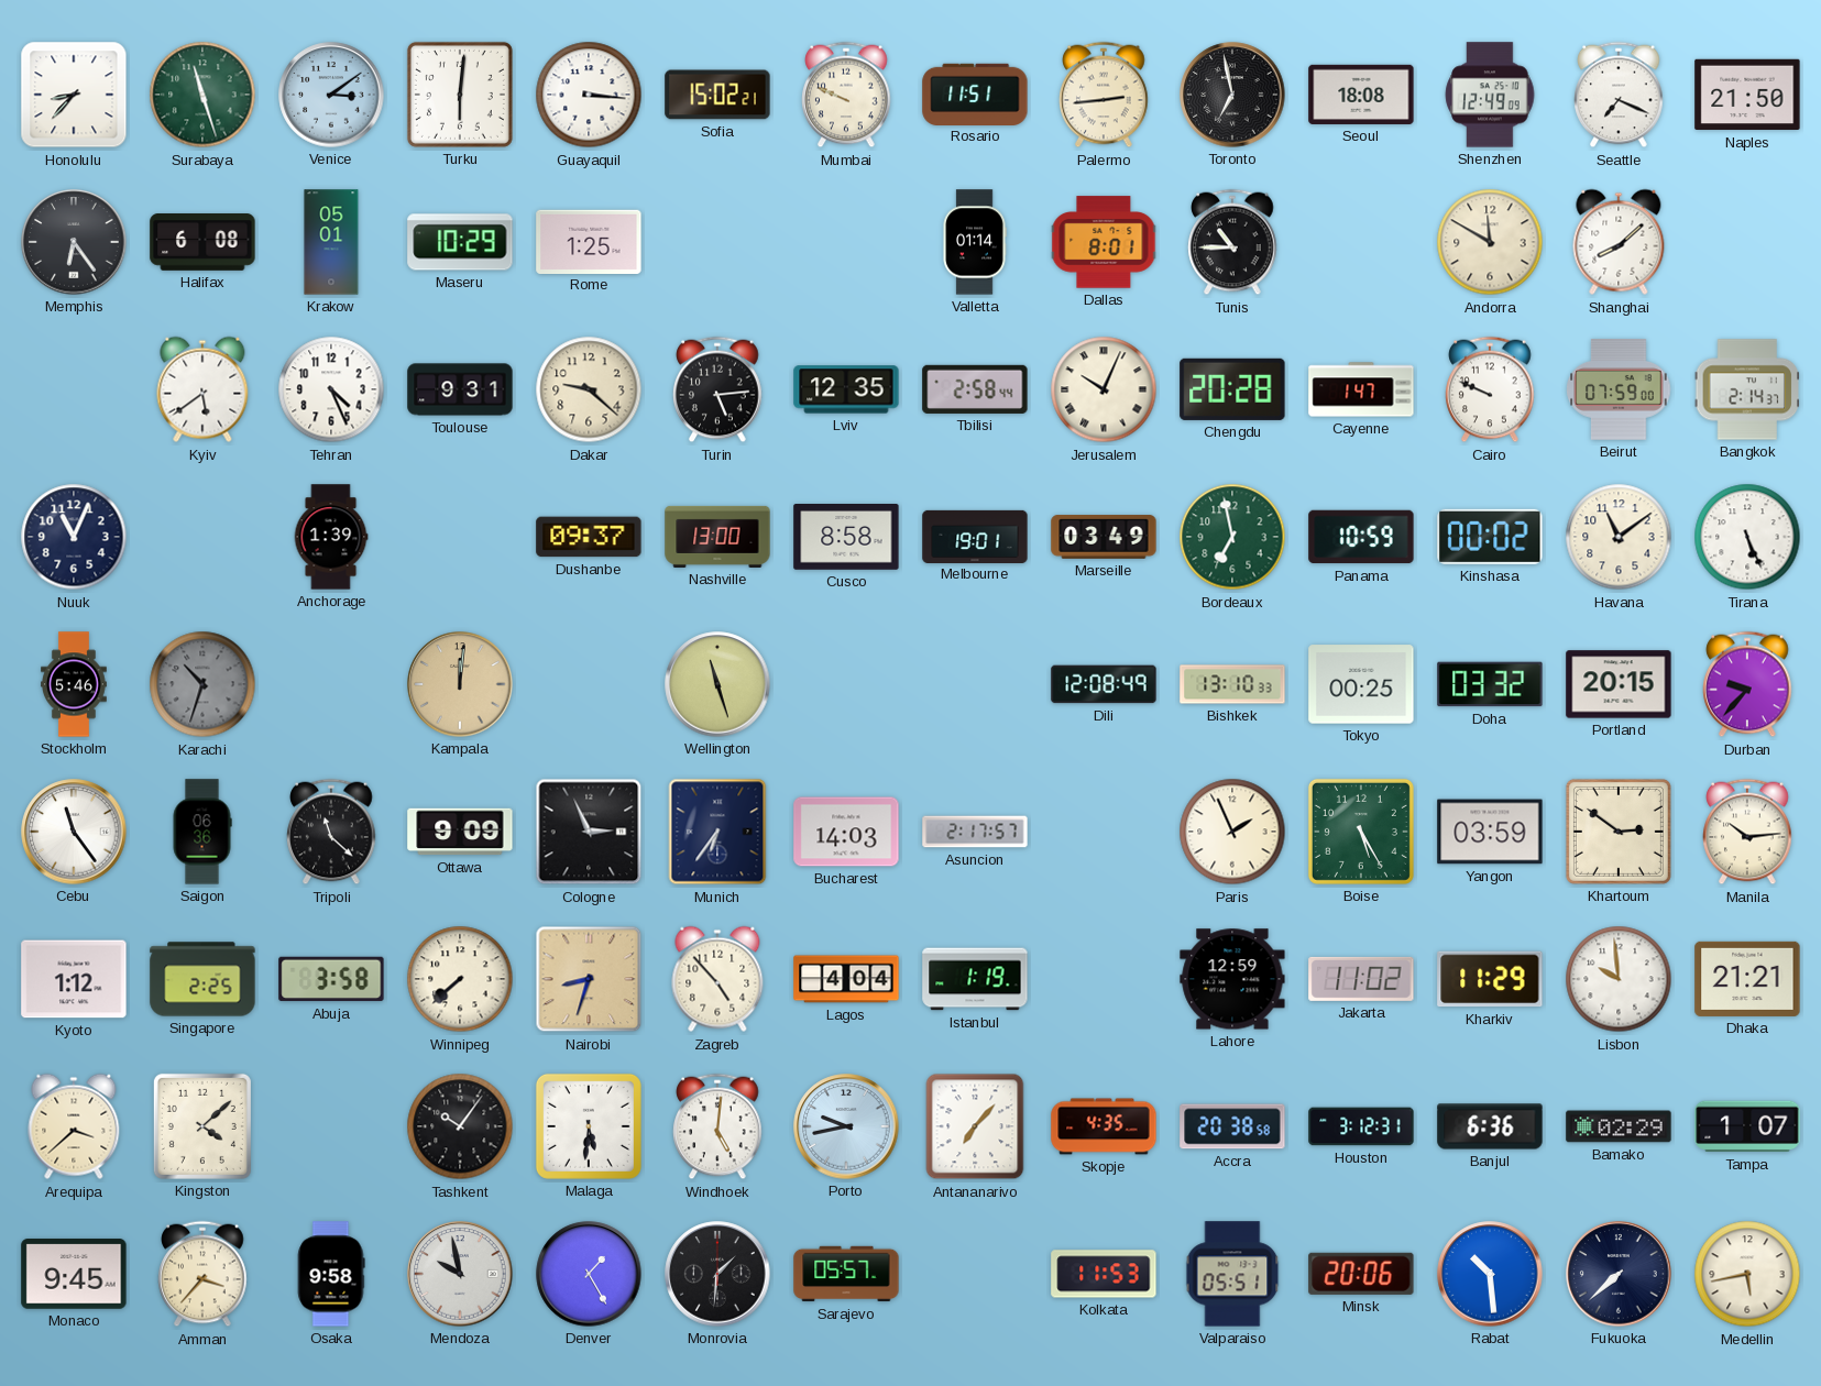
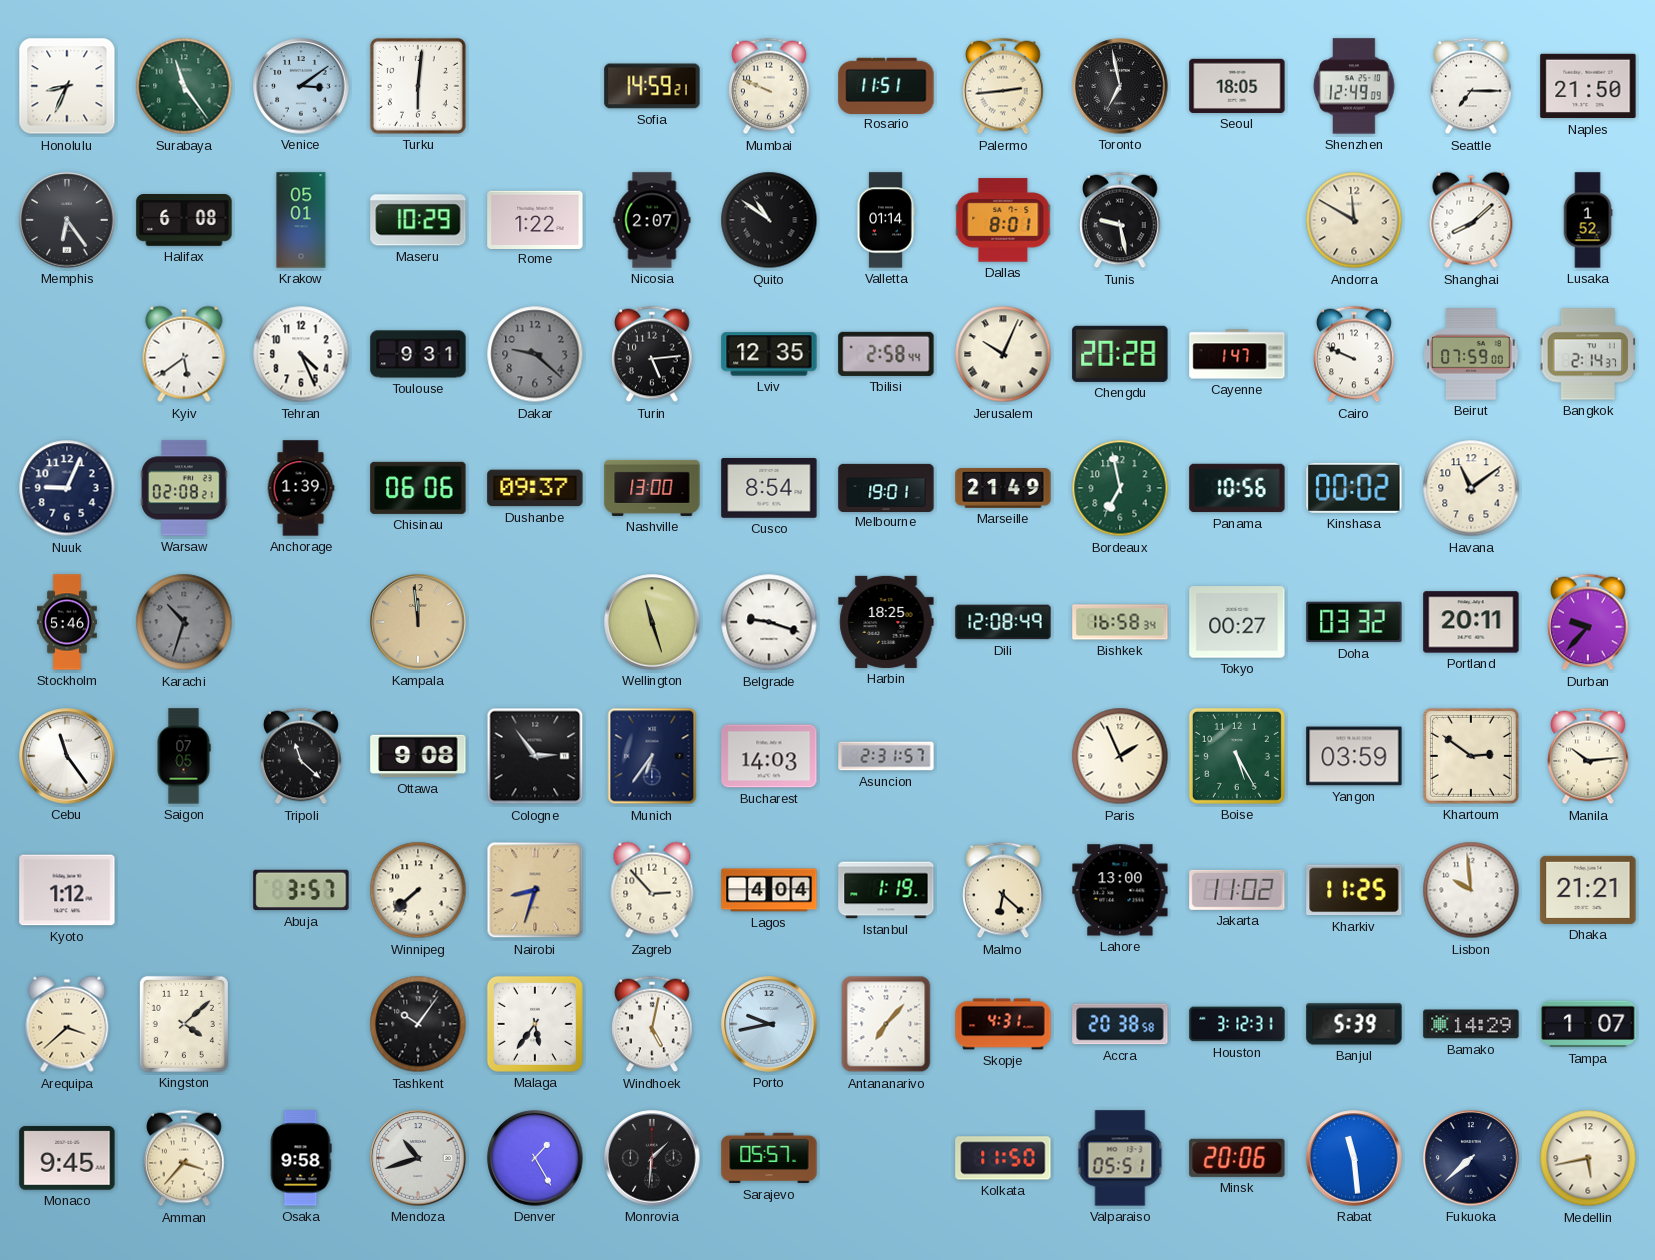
Honolulu: 8:37 -> 8:34 (67, 86)
Surabaya: 11:27 -> 11:24 (184, 86)
Guayaquil: 3:16 -> none (589, 95)
Sofia: 15:02 -> 14:59 (652, 86)
Seoul: 18:08 -> 18:05 (1237, 86)
Seattle: 7:19 -> 7:15 (1471, 86)
Rome: 1:25 -> 1:22 (535, 219)
Nicosia: none -> 2:07 (652, 220)
Quito: none -> 10:51 (769, 220)
Tunis: 10:45 -> 9:28 (1120, 220)
Lusaka: none -> 1:52 (1588, 220)
Dakar dial: cream -> grey (535, 354)
Nuuk: 11:04 -> 9:04 (67, 488)
Warsaw: none -> 02:08 (184, 488)
Chisinau: none -> 06:06 (418, 488)
Cusco: 8:58 -> 8:54 (769, 489)
Marseille: 03:49 -> 21:49 (1003, 488)
Panama: 10:59 -> 10:56 (1237, 488)
Tirana: 5:26 -> none (1747, 537)
Kampala: 12:01 -> 11:59 (418, 622)
Belgrade: none -> 9:18 (769, 622)
Harbin: none -> 18:25 (886, 622)
Bishkek: 13:10 -> 16:58 (1120, 622)
Tokyo: 00:25 -> 00:27 (1237, 622)
Portland: 20:15 -> 20:11 (1471, 622)
Saigon: 06:36 -> 07:05 (184, 756)
Ottawa: 9:09 -> 9:08 (418, 756)
Cologne: 2:56 -> 2:54 (535, 756)
Asuncion: 2:17 -> 2:31 (886, 756)
Singapore: 2:25 -> none (202, 979)
Abuja: 3:58 -> 3:57 (301, 890)
Zagreb: 4:53 -> 2:53 (652, 890)
Malmo: none -> 6:22 (1003, 890)
Lahore: 12:59 -> 13:00 (1120, 890)
Kharkiv: 11:29 -> 11:25 (1354, 890)
Malaga: 5:31 -> 5:36 (535, 1024)
Windhoek: 5:01 -> 5:02 (652, 1024)
Skopje: 4:35 -> 4:31 (1003, 1024)
Banjul: 6:36 -> 5:39 (1354, 1024)
Bamako: 02:29 -> 14:29 (1471, 1024)
Mendoza: 9:58 -> 10:42 (418, 1158)
Kolkata: 11:53 -> 11:50 (1003, 1158)
Rabat: 10:29 -> 11:29 (1354, 1158)
